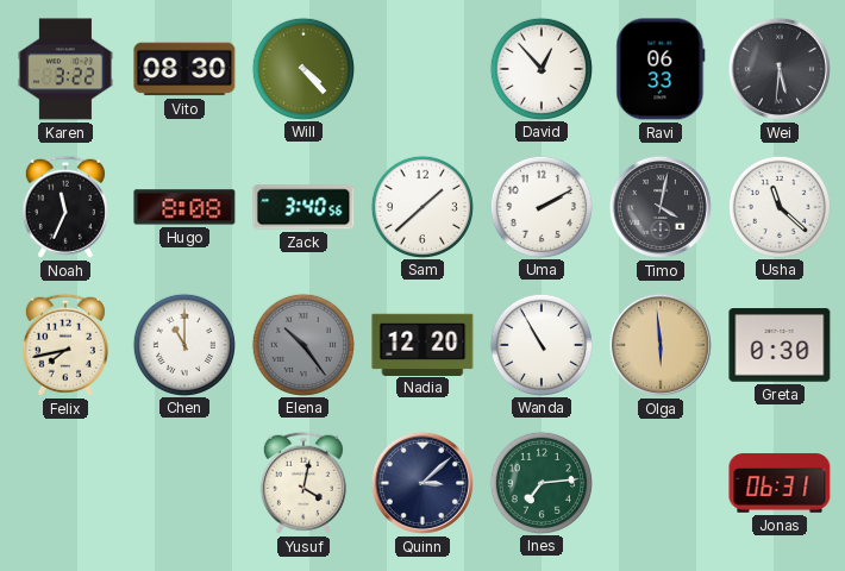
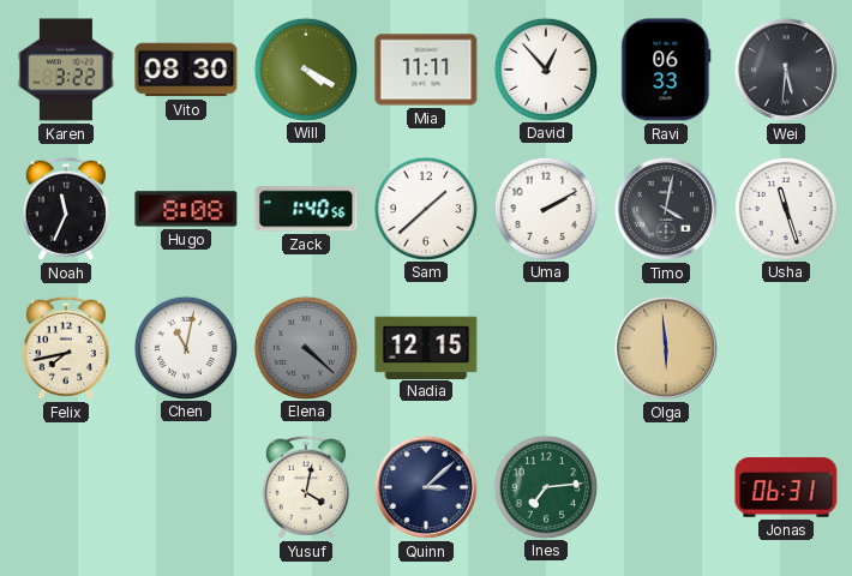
Will: 4:23 -> 4:20 (305, 68)
Mia: none -> 11:11 (426, 70)
Zack: 3:40 -> 1:40 (306, 209)
Usha: 11:22 -> 11:27 (785, 208)
Chen: 11:00 -> 11:02 (185, 347)
Elena: 10:24 -> 4:22 (305, 347)
Nadia: 12:20 -> 12:15 (426, 347)
Wanda: 10:55 -> none (540, 344)
Greta: 0:30 -> none (780, 345)
